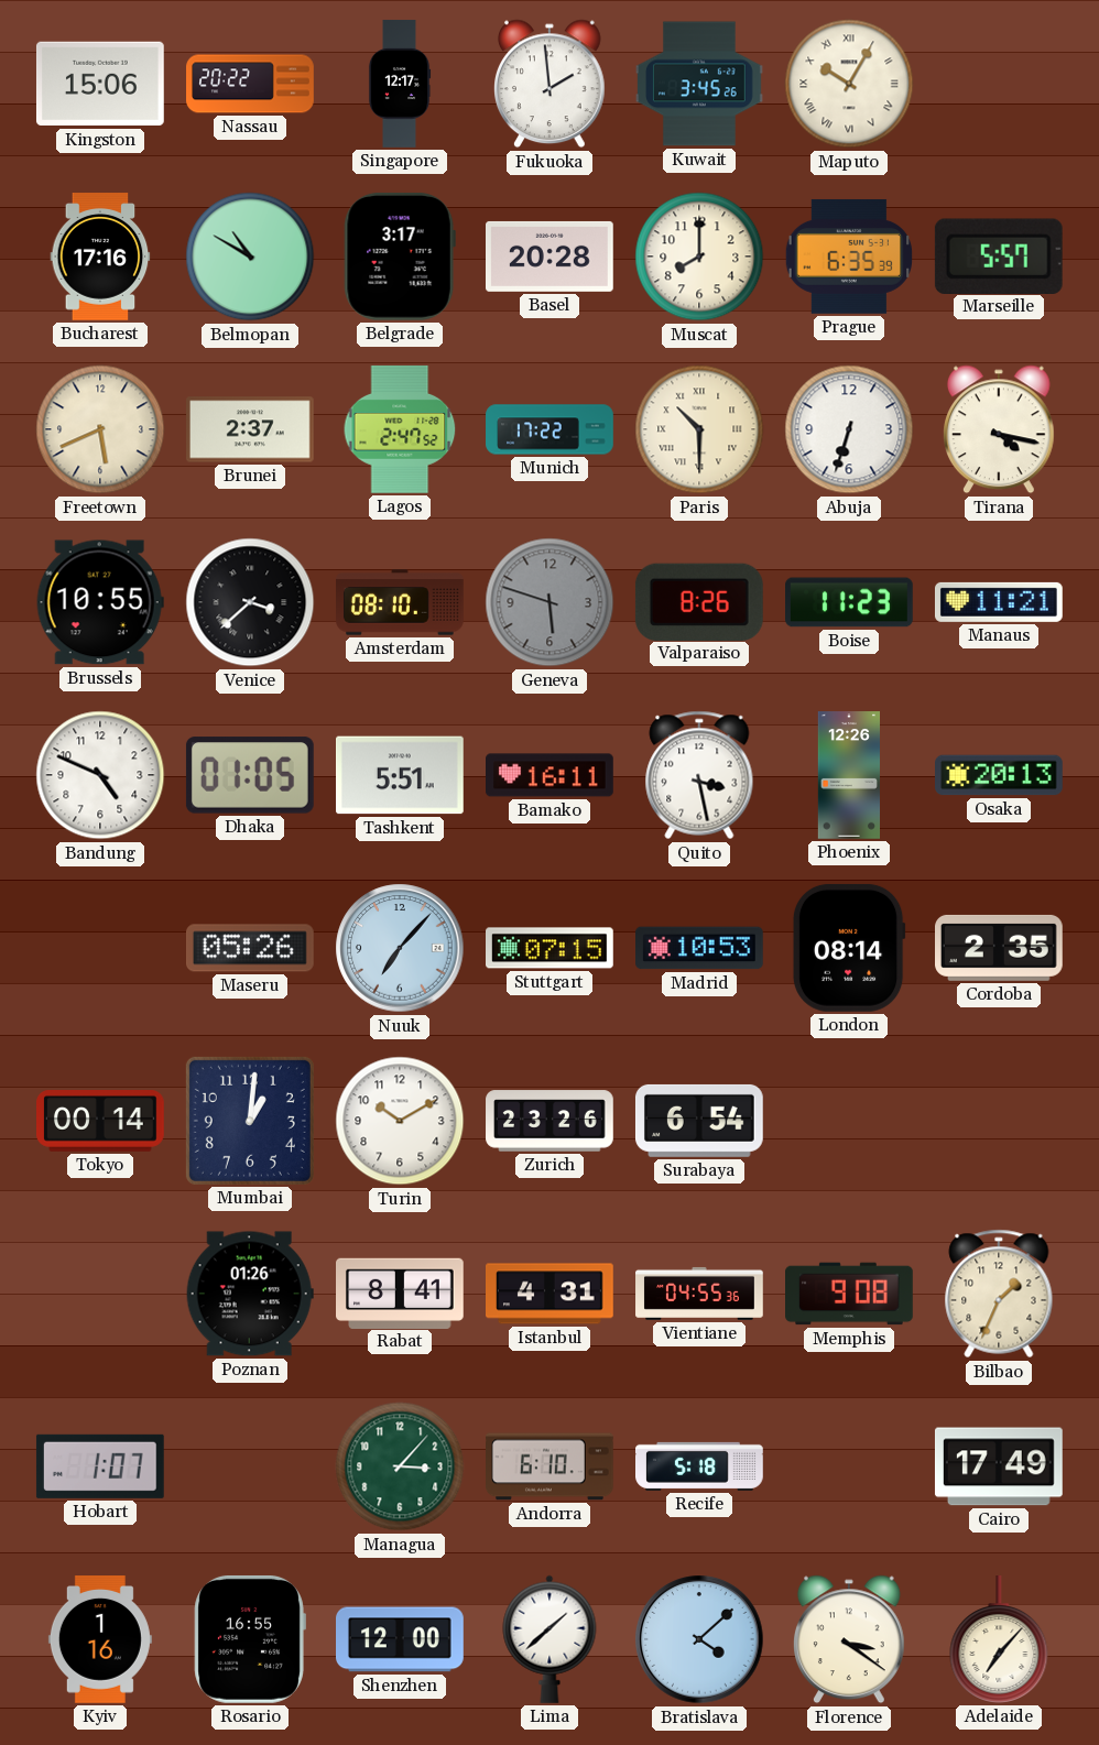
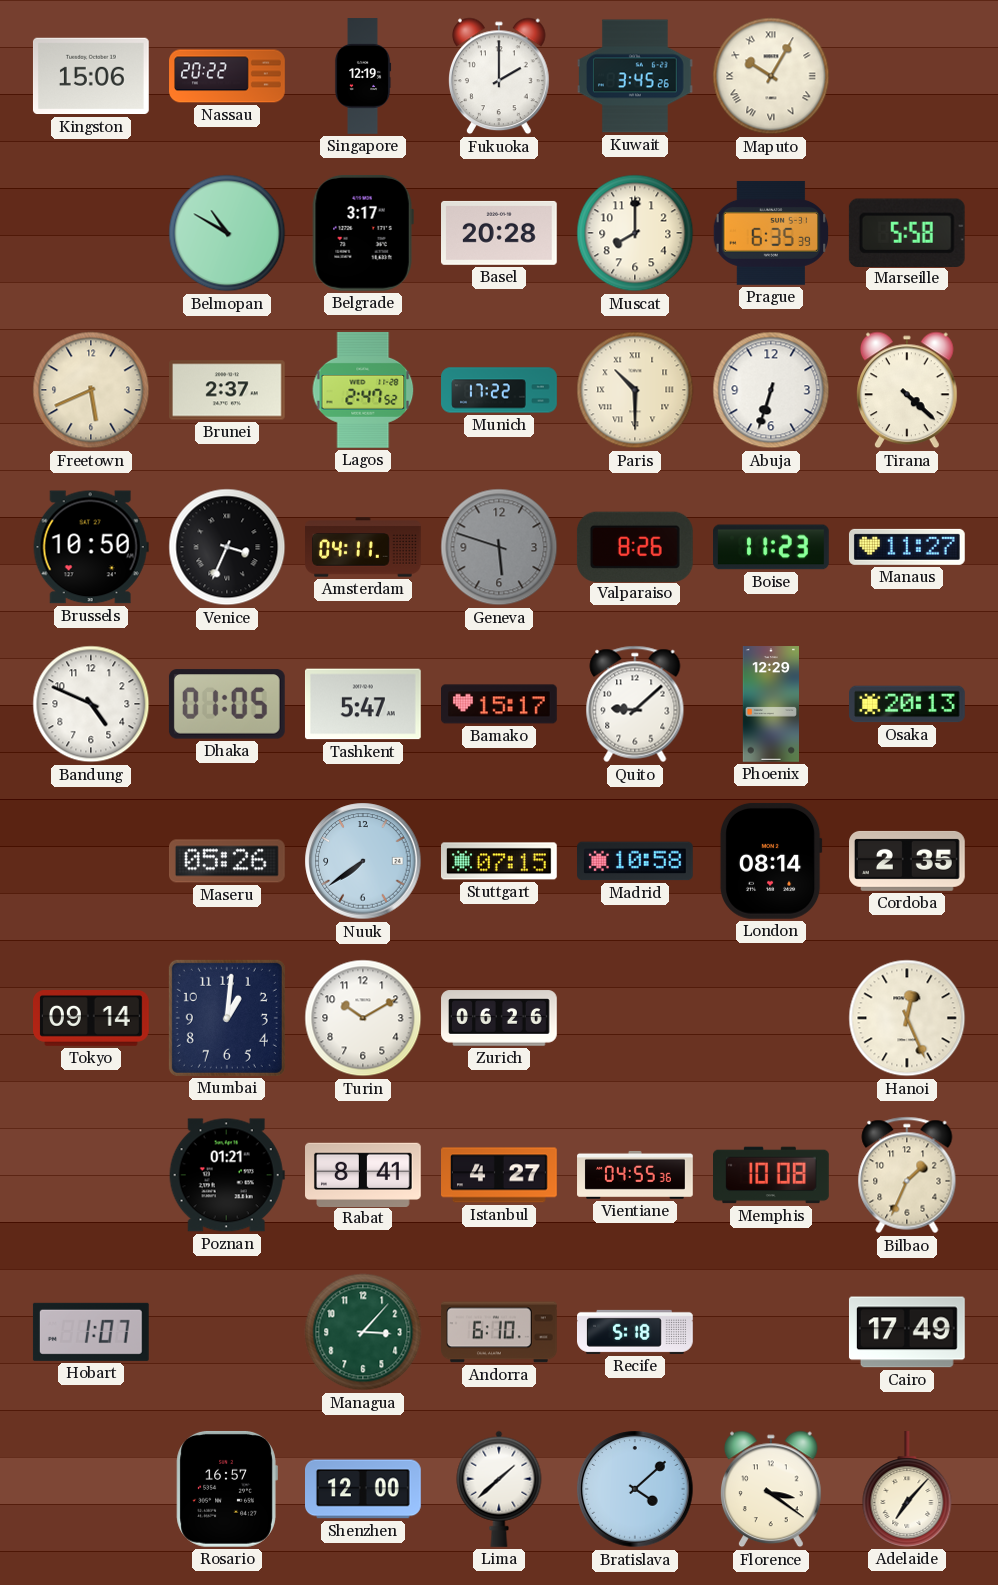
Singapore: 12:17 -> 12:19 (363, 76)
Fukuoka: 1:59 -> 2:00 (500, 76)
Bucharest: 17:16 -> none (100, 258)
Marseille: 5:57 -> 5:58 (907, 232)
Tirana: 4:17 -> 4:22 (908, 390)
Brussels: 10:55 -> 10:50 (91, 547)
Venice: 3:38 -> 3:34 (227, 547)
Amsterdam: 08:10 -> 04:11 (364, 547)
Manaus: 11:21 -> 11:27 (907, 547)
Tashkent: 5:51 -> 5:47 (364, 704)
Bamako: 16:11 -> 15:17 (500, 704)
Quito: 3:28 -> 9:08 (635, 704)
Phoenix: 12:26 -> 12:29 (770, 704)
Nuuk: 7:07 -> 7:39 (363, 861)
Madrid: 10:53 -> 10:58 (636, 861)
Tokyo: 00:14 -> 09:14 (92, 1019)
Zurich: 23:26 -> 06:26 (499, 1018)
Surabaya: 6:54 -> none (699, 1121)
Hanoi: none -> 12:26 (907, 1018)
Poznan: 01:26 -> 01:21 (227, 1175)
Istanbul: 4:31 -> 4:27 (500, 1175)
Memphis: 9:08 -> 10:08 (772, 1175)
Kyiv: 1:16 -> none (100, 1640)
Rosario: 16:55 -> 16:57 (227, 1489)
